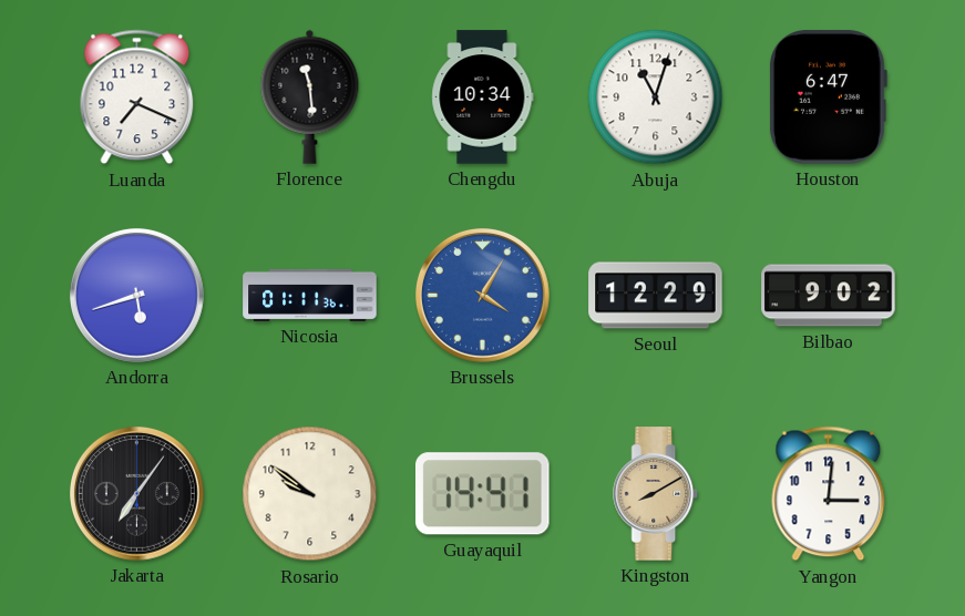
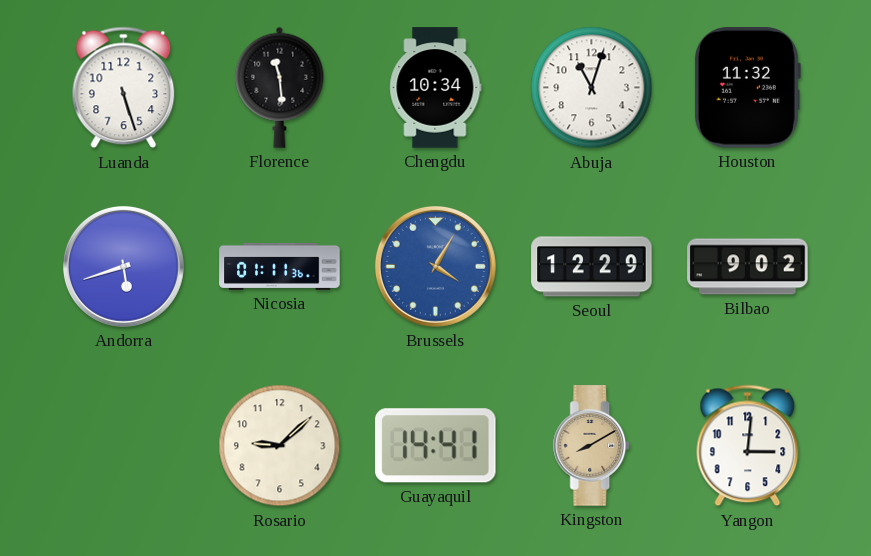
Luanda: 7:19 -> 5:27 (124, 88)
Houston: 6:47 -> 11:32 (747, 88)
Jakarta: 7:06 -> none (136, 493)
Rosario: 9:51 -> 9:08 (280, 446)
